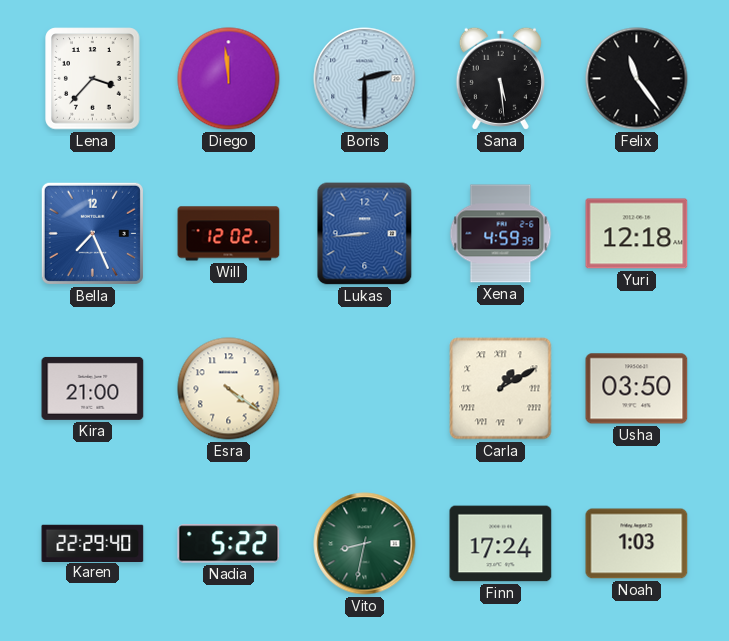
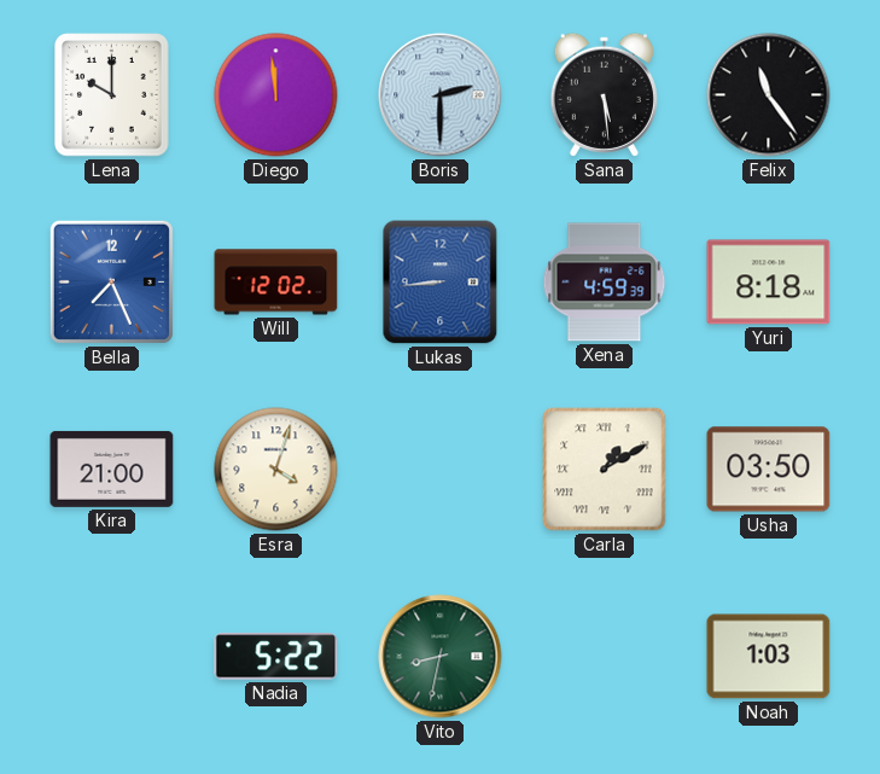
Lena: 3:37 -> 10:00 (112, 95)
Yuri: 12:18 -> 8:18 (769, 283)
Esra: 4:21 -> 4:03 (276, 470)
Karen: 22:29 -> none (93, 543)
Finn: 17:24 -> none (501, 544)
